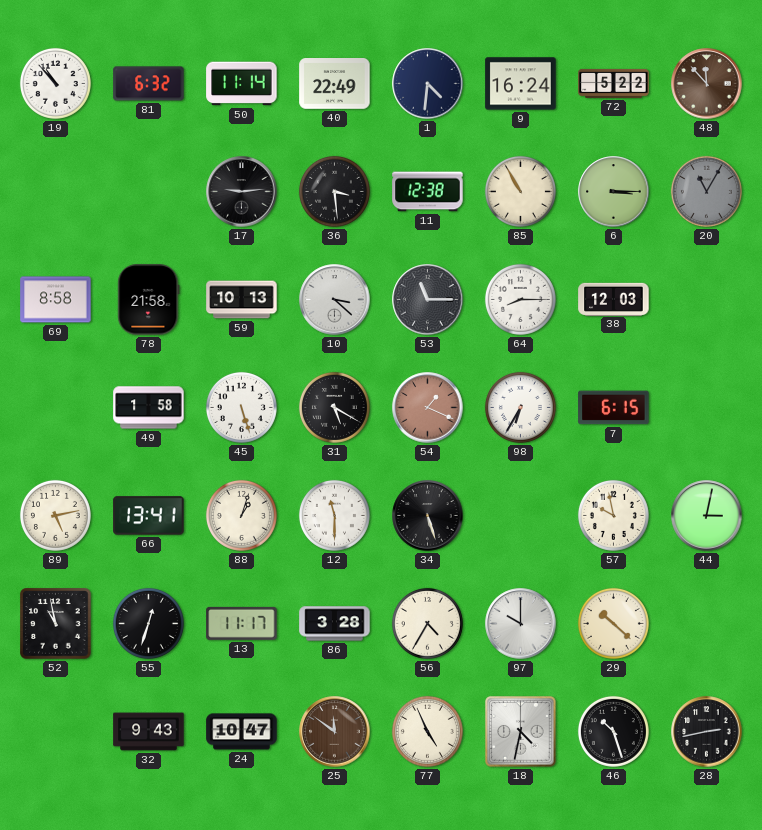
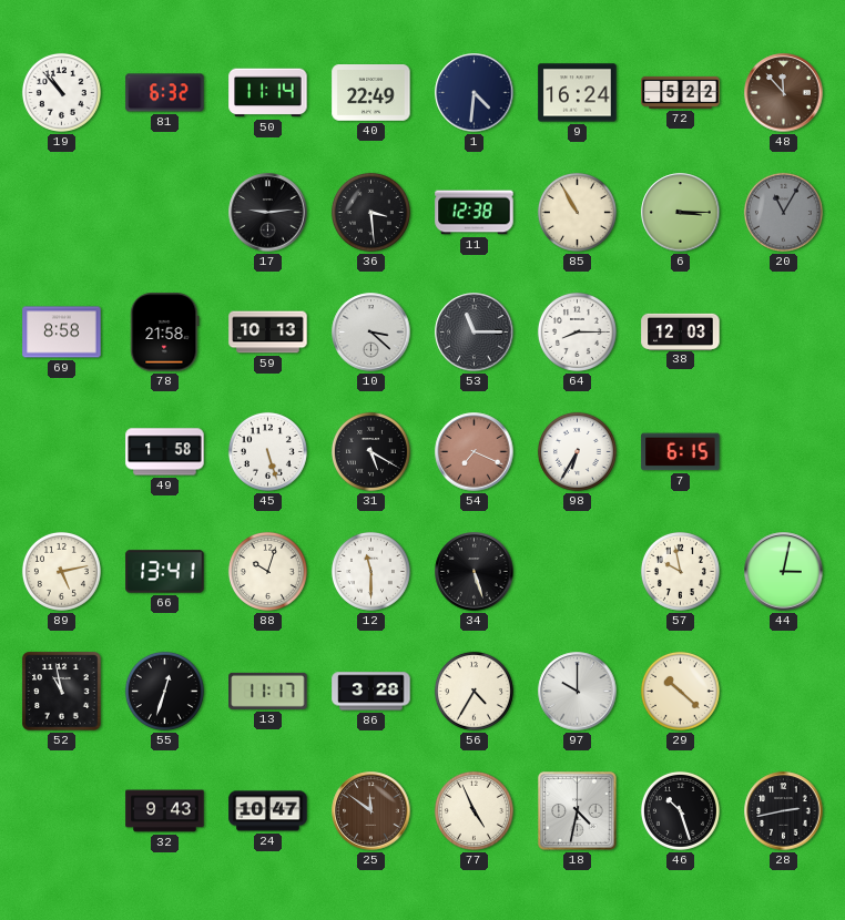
54: 1:19 -> 7:19 (475, 452)
88: 1:03 -> 10:03 (267, 571)
